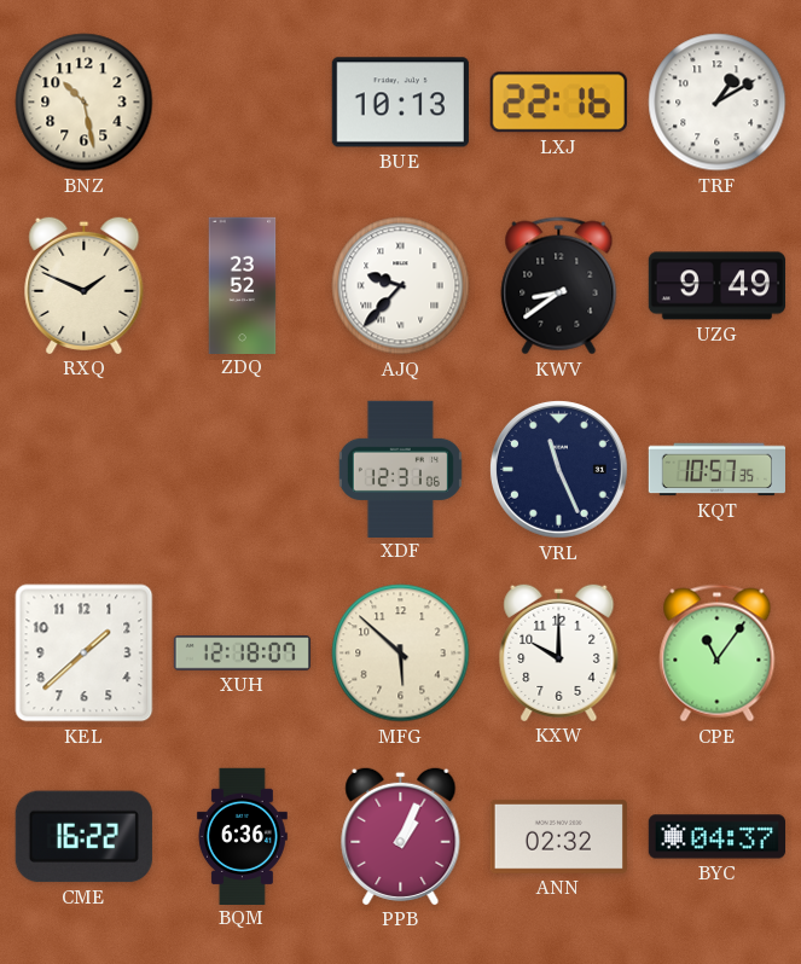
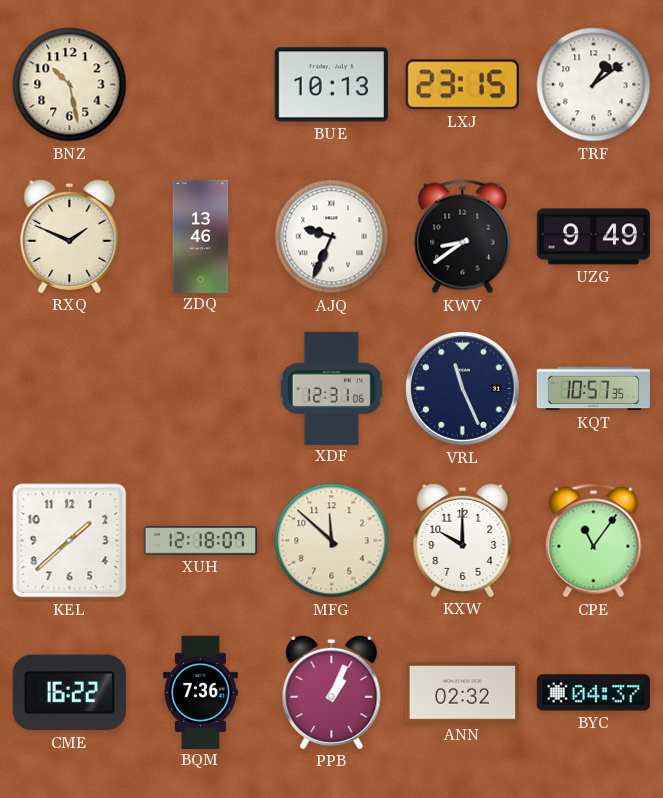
LXJ: 22:16 -> 23:15 (462, 85)
TRF: 1:10 -> 1:09 (594, 85)
ZDQ: 23:52 -> 13:46 (201, 236)
AJQ: 9:37 -> 9:34 (332, 237)
MFG: 5:52 -> 11:52 (332, 541)
BQM: 6:36 -> 7:36 (200, 692)
